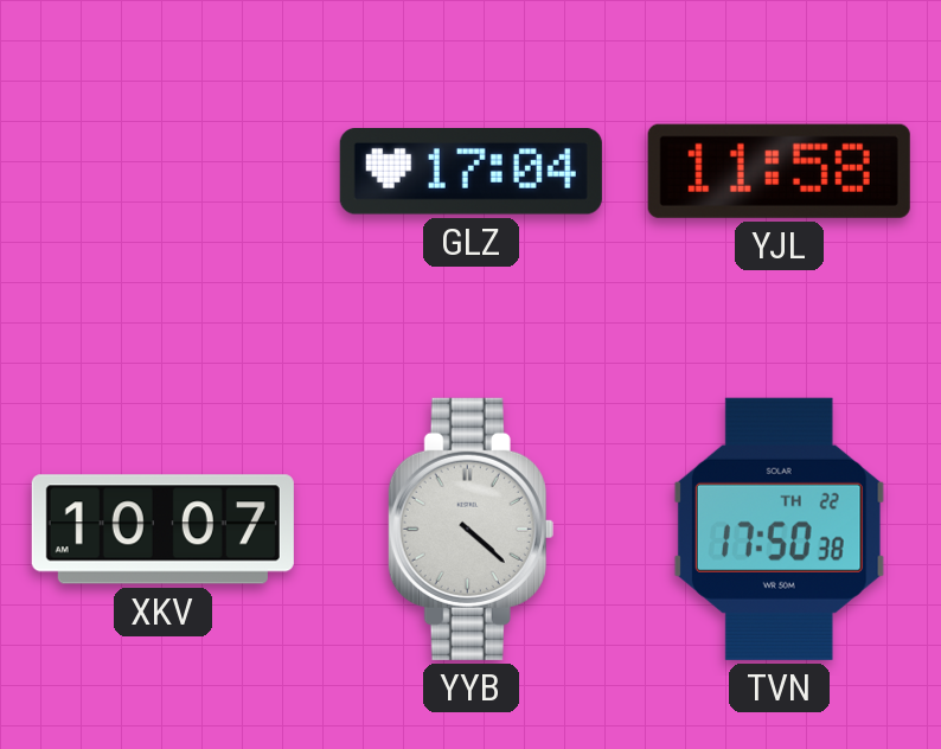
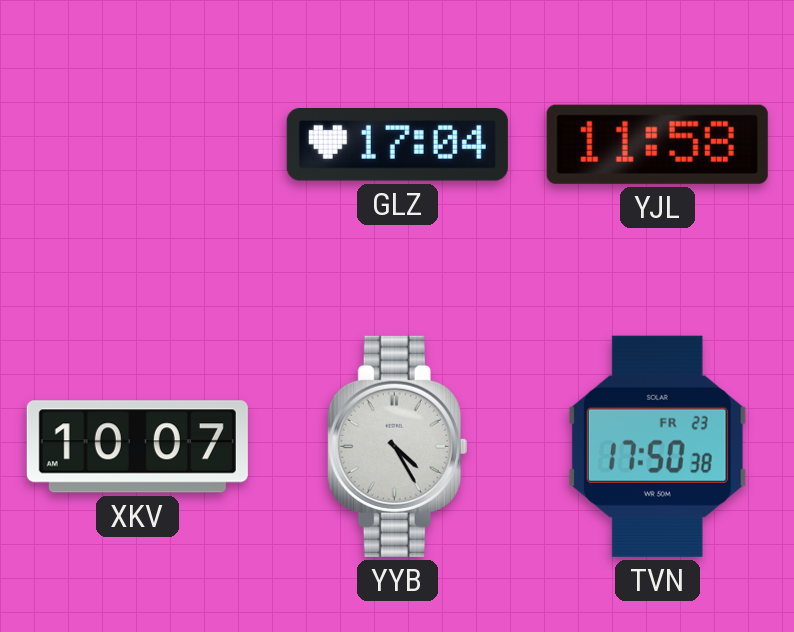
YYB: 4:22 -> 4:25 (398, 446)
TVN date: TH 22 -> FR 23 (657, 446)
